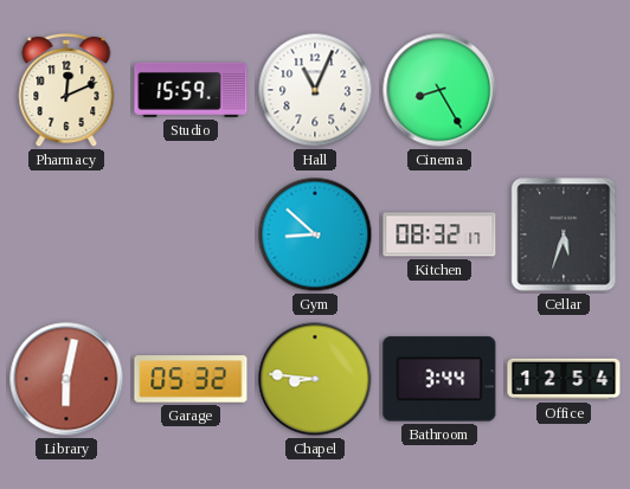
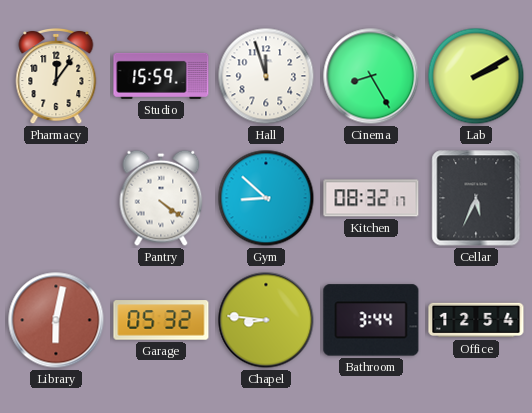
Pharmacy: 12:11 -> 12:06 (56, 76)
Hall: 11:04 -> 11:57 (266, 76)
Lab: none -> 2:10 (476, 76)
Pantry: none -> 4:21 (161, 198)
Cellar: 5:33 -> 5:34 (476, 198)
